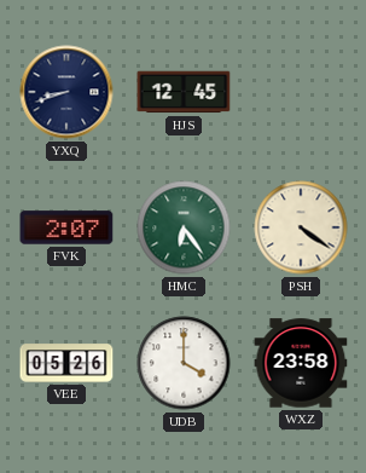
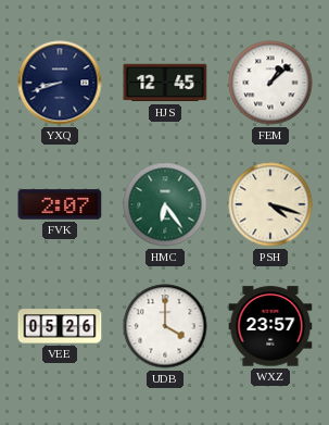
FEM: none -> 1:08 (270, 83)
PSH: 4:21 -> 4:18 (270, 204)
WXZ: 23:58 -> 23:57 (270, 326)
